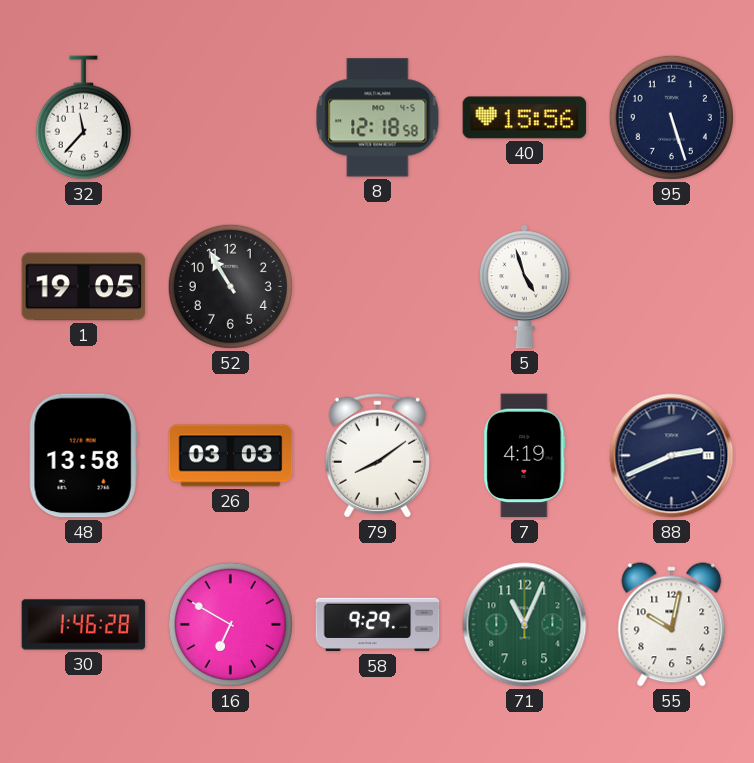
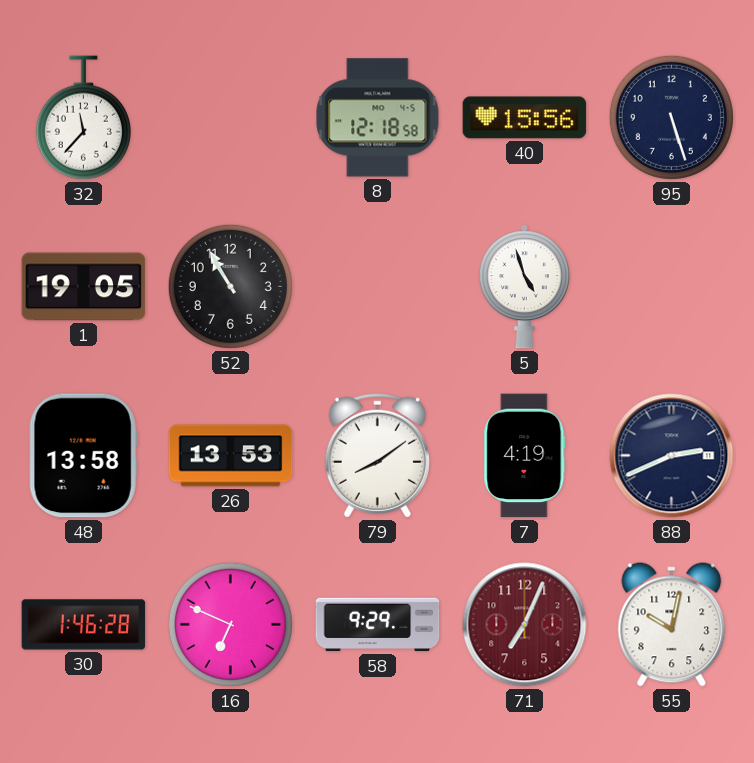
26: 03:03 -> 13:53 (231, 456)
16: 6:50 -> 6:49 (230, 624)
71: 11:04 -> 7:04 (525, 625)
71 dial: green -> burgundy (525, 625)
